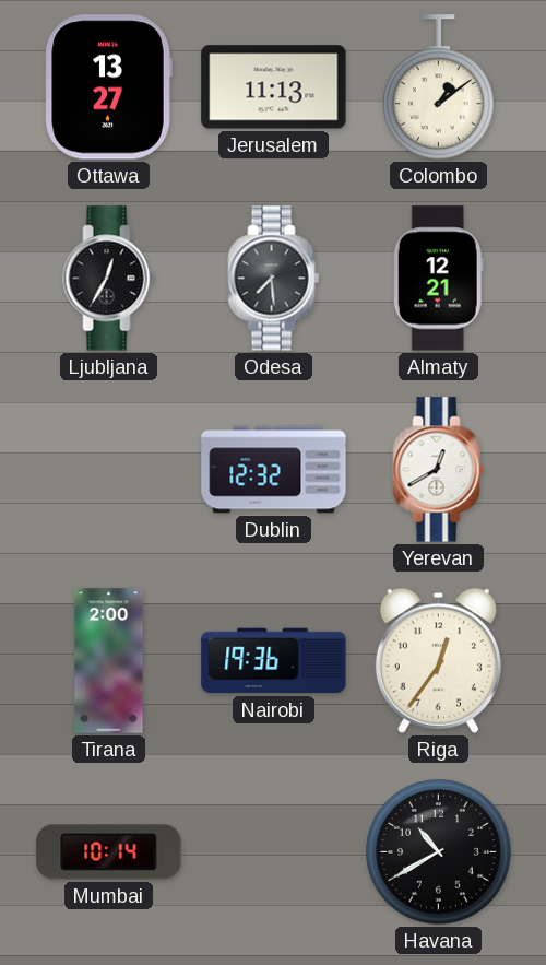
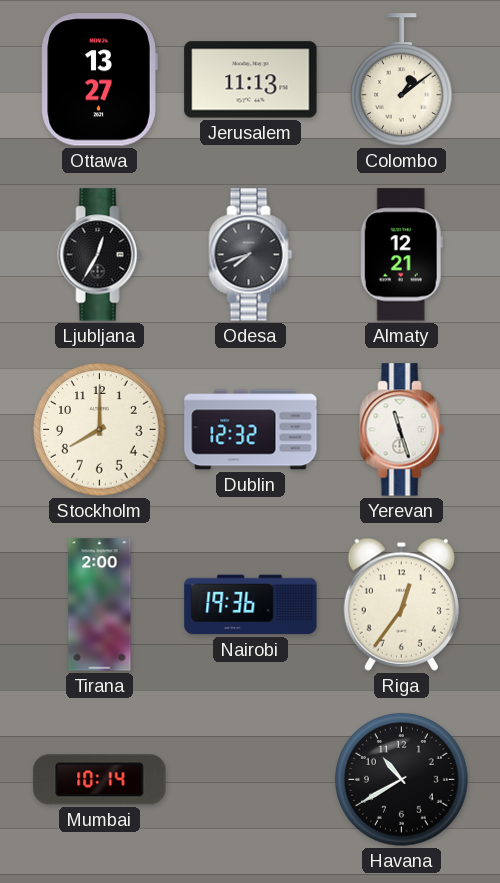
Odesa: 7:29 -> 7:42 (251, 255)
Stockholm: none -> 8:00 (100, 430)
Yerevan: 12:40 -> 11:27 (402, 430)
